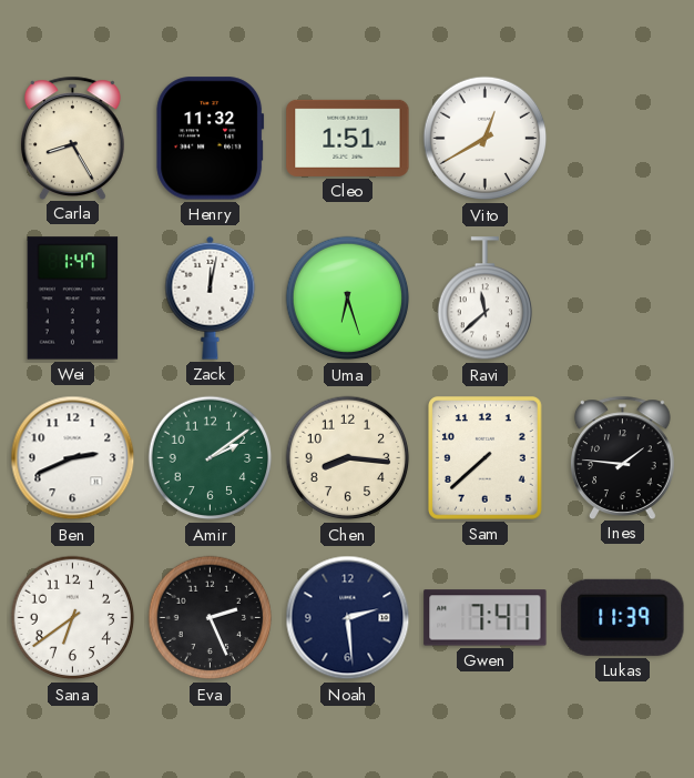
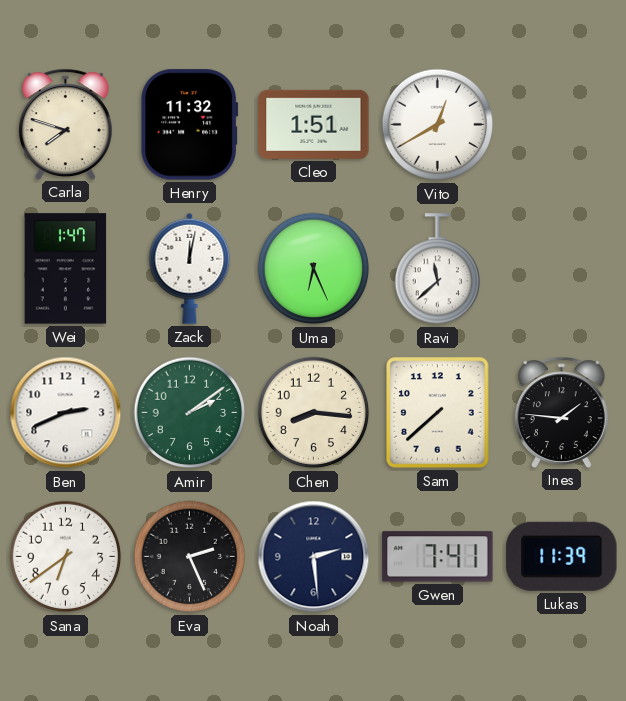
Carla: 8:25 -> 7:48 (65, 124)
Uma: 6:27 -> 6:26 (314, 269)
